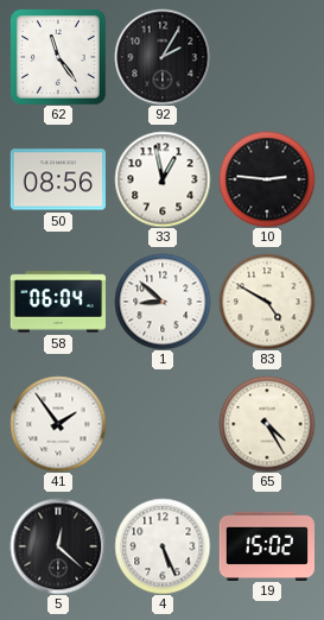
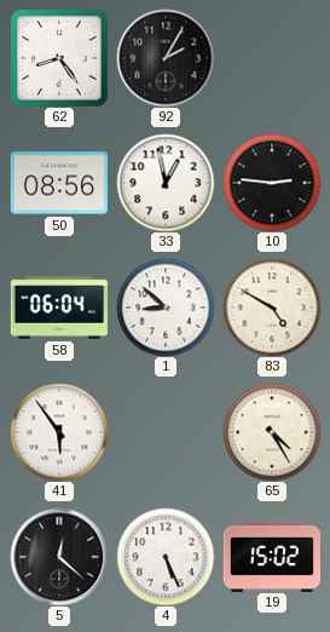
62: 11:24 -> 8:24 (59, 58)
41: 1:54 -> 5:54 (59, 432)
